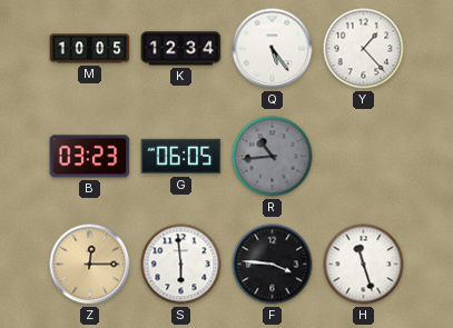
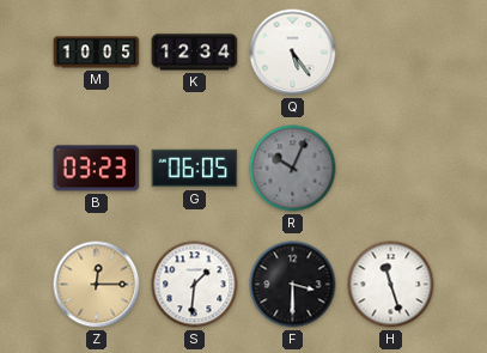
Y: 1:23 -> none (364, 49)
R: 10:44 -> 10:04 (293, 169)
S: 5:59 -> 1:31 (195, 285)
F: 3:46 -> 3:30 (293, 285)
